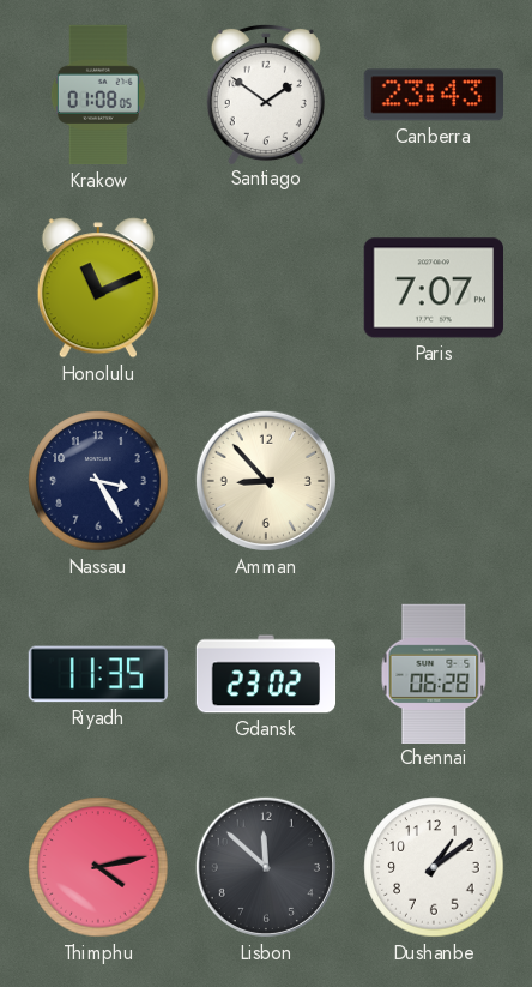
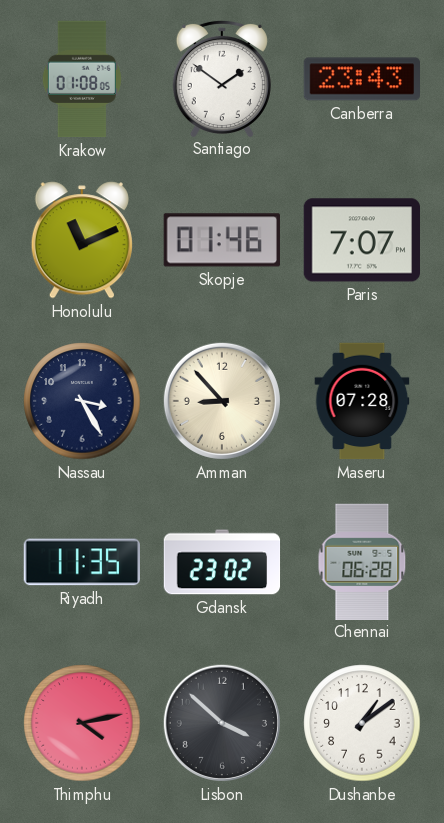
Skopje: none -> 01:46 (222, 240)
Maseru: none -> 07:28 (362, 401)
Lisbon: 11:52 -> 3:52 (222, 723)
